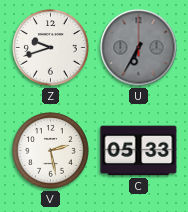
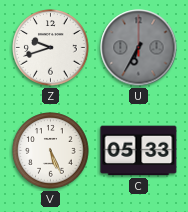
V: 2:28 -> 5:26 (51, 151)
